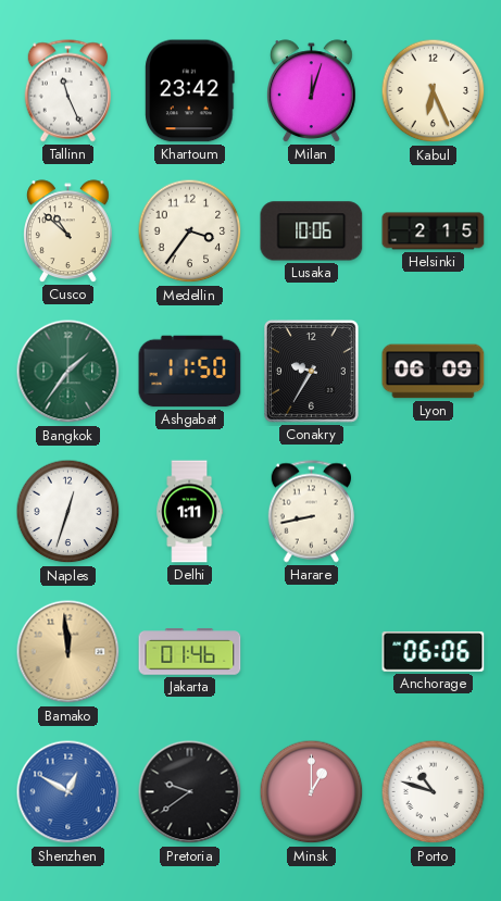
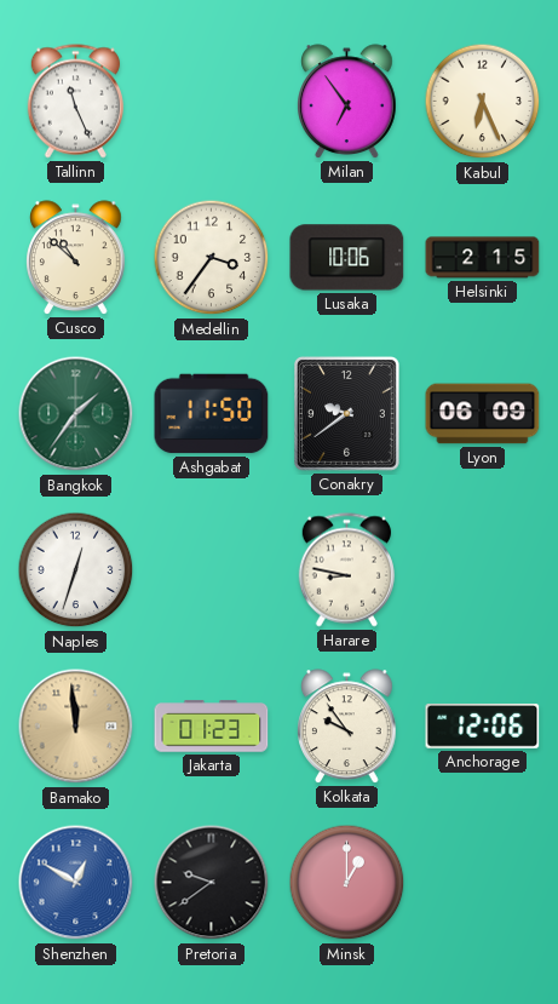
Khartoum: 23:42 -> none (190, 91)
Milan: 12:03 -> 6:54 (347, 102)
Conakry: 9:35 -> 9:39 (347, 414)
Delhi: 1:11 -> none (190, 512)
Harare: 8:43 -> 8:47 (346, 570)
Jakarta: 01:46 -> 01:23 (212, 727)
Kolkata: none -> 9:54 (347, 727)
Anchorage: 06:06 -> 12:06 (483, 727)
Porto: 10:48 -> none (434, 792)
